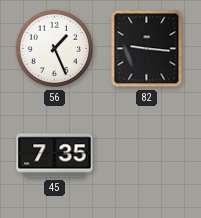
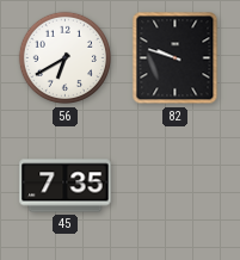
56: 1:26 -> 6:40 (66, 58)
82: 9:16 -> 9:48 (176, 58)
